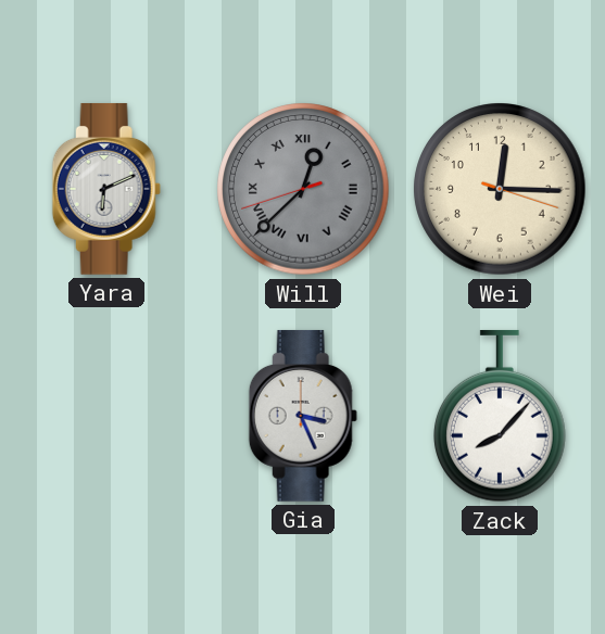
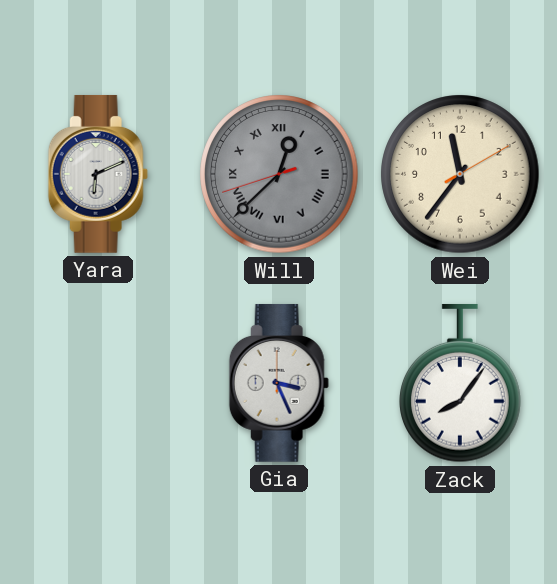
Wei: 12:15 -> 11:36 (460, 174)
Zack: 8:07 -> 8:06 (461, 383)
